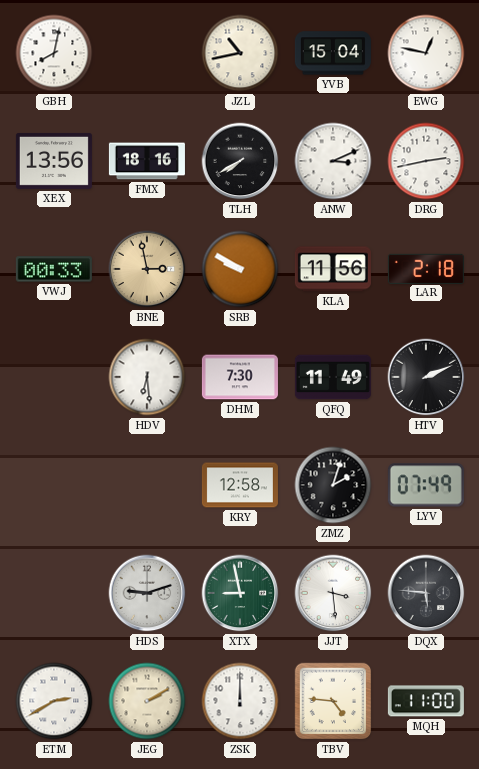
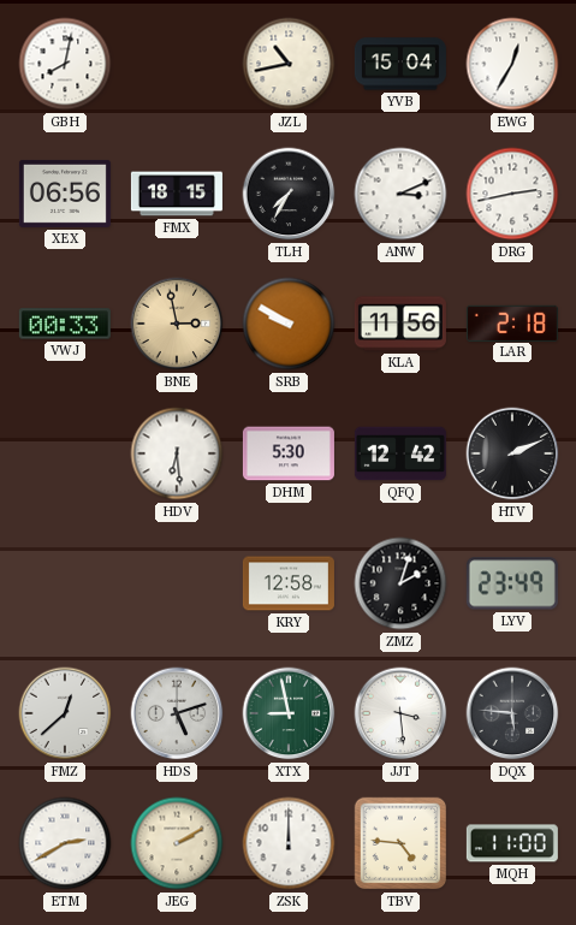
EWG: 12:47 -> 12:35 (512, 64)
XEX: 13:56 -> 06:56 (65, 194)
FMX: 18:16 -> 18:15 (177, 194)
TLH: 7:40 -> 7:35 (289, 194)
DHM: 7:30 -> 5:30 (289, 453)
QFQ: 11:49 -> 12:42 (400, 453)
LYV: 07:49 -> 23:49 (512, 583)
FMZ: none -> 12:38 (65, 713)
HDS: 9:12 -> 5:12 (177, 713)
